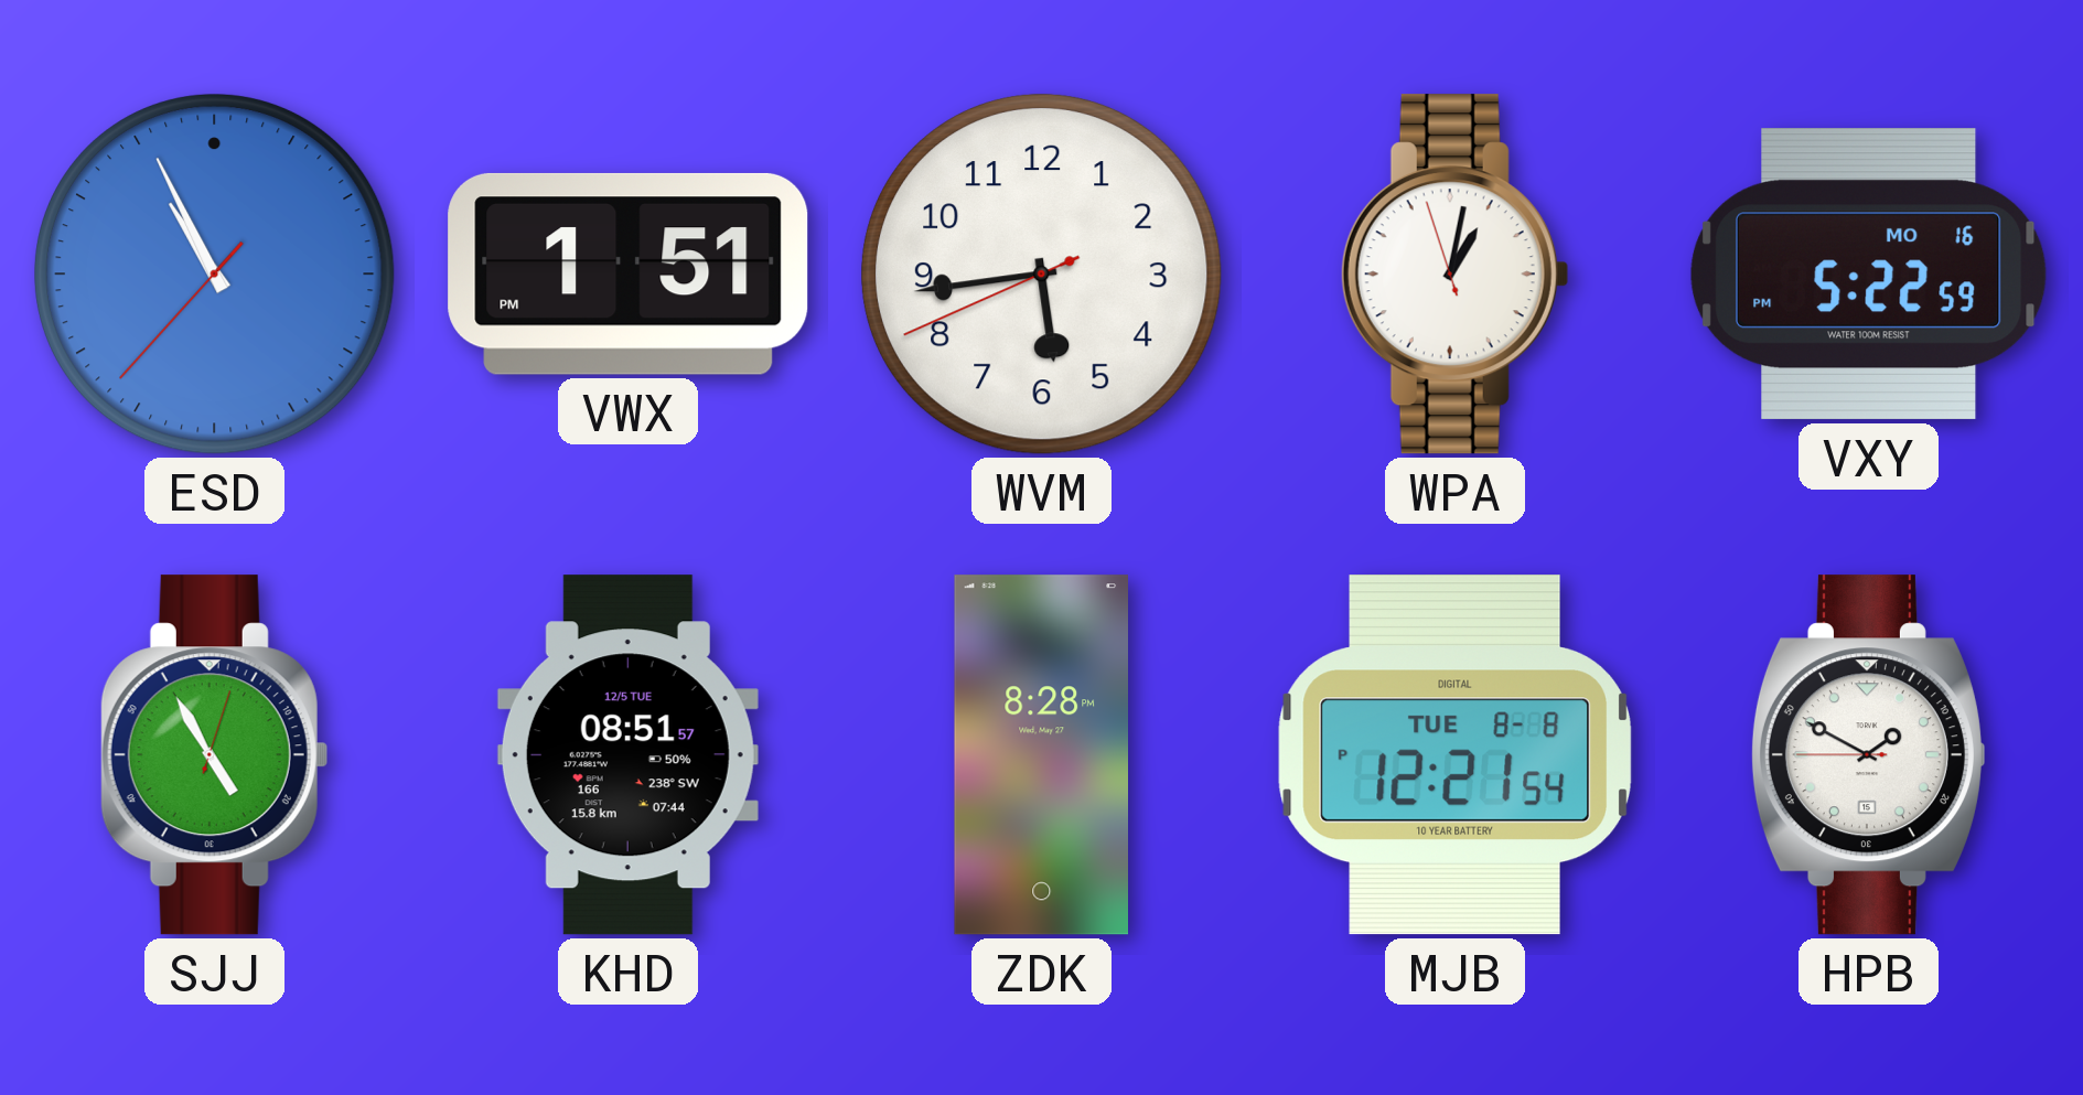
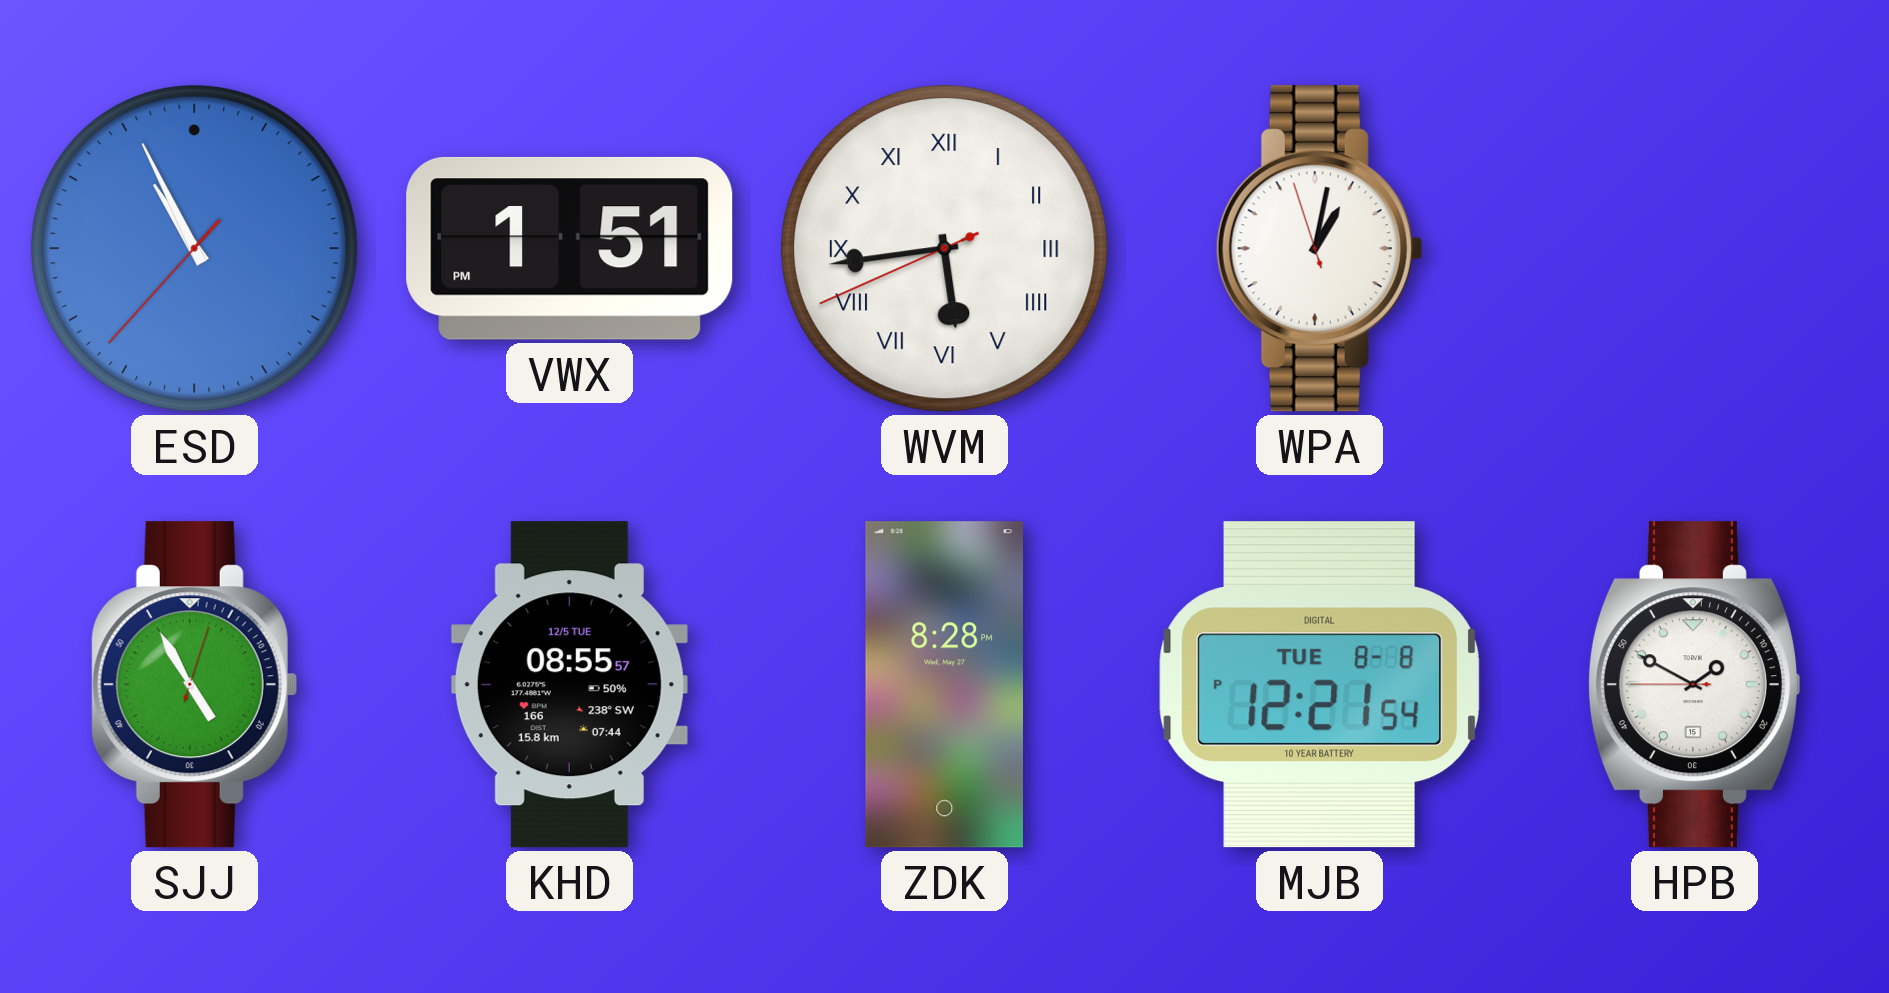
WVM numerals: Arabic -> Roman (945, 249)
VXY: 5:22 -> none (1868, 275)
KHD: 08:51 -> 08:55 (569, 685)
